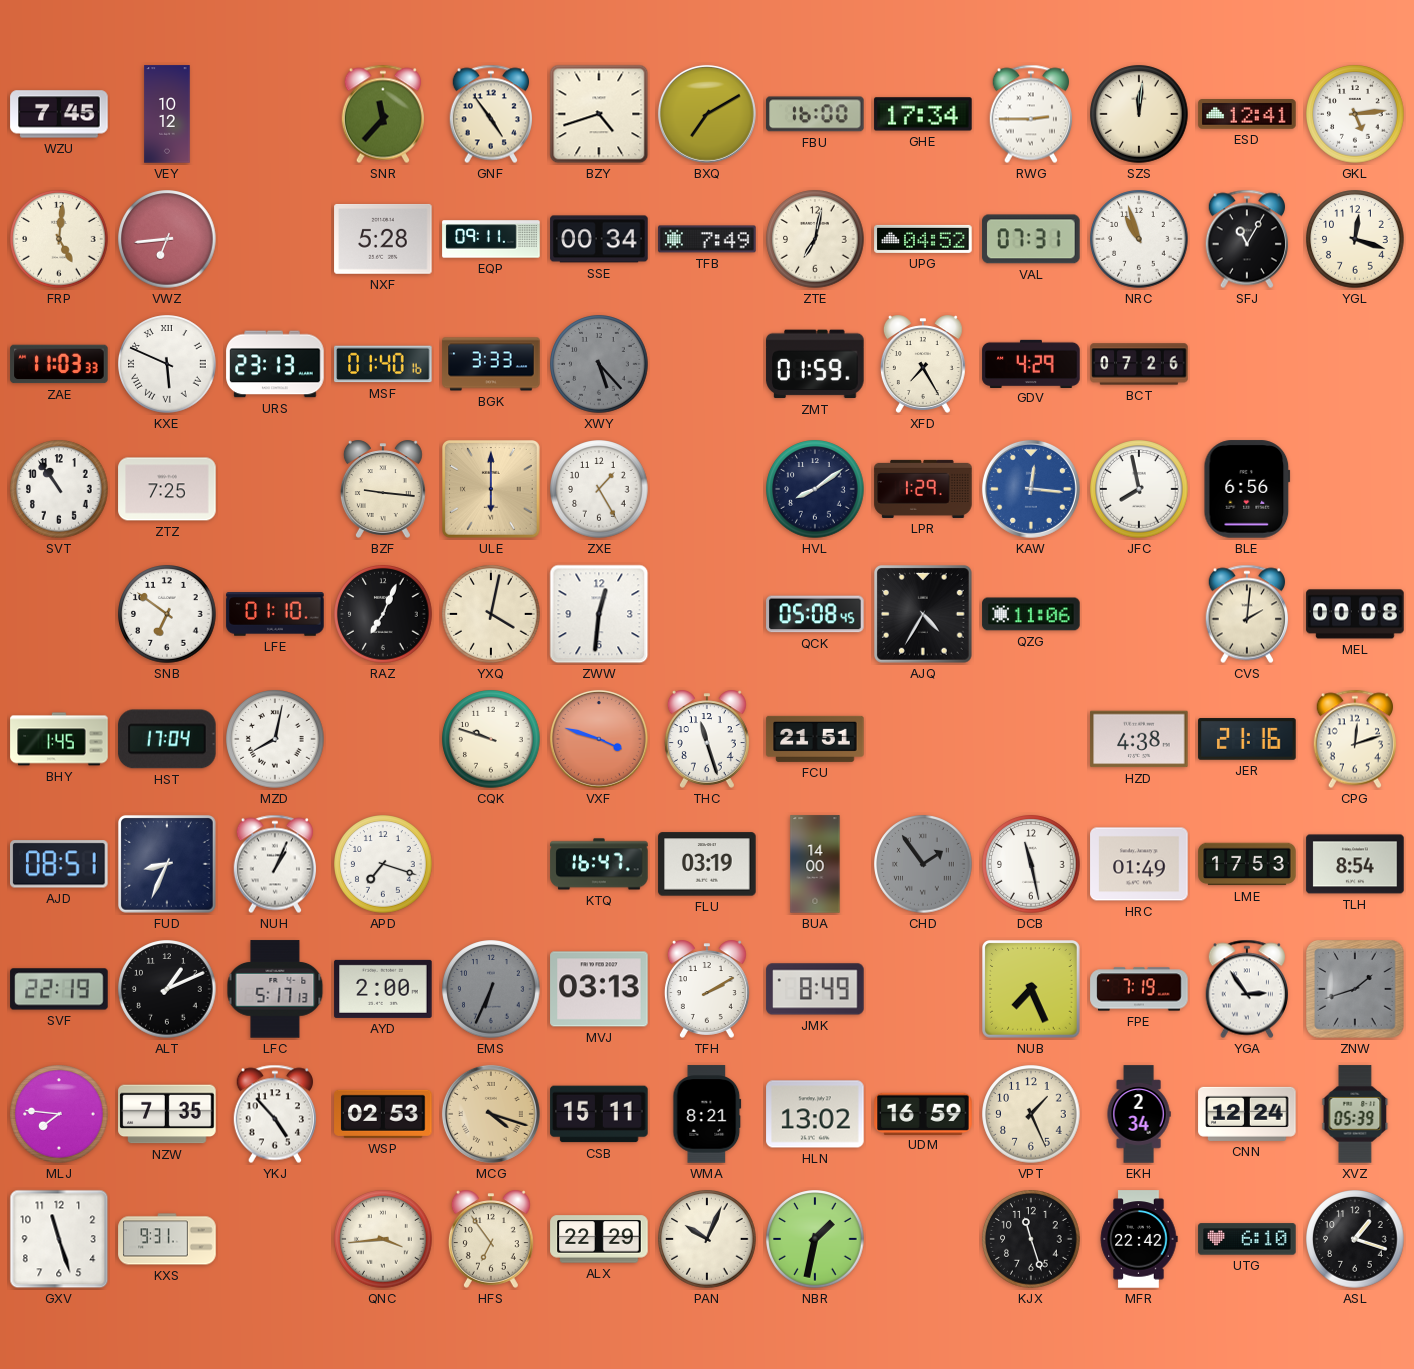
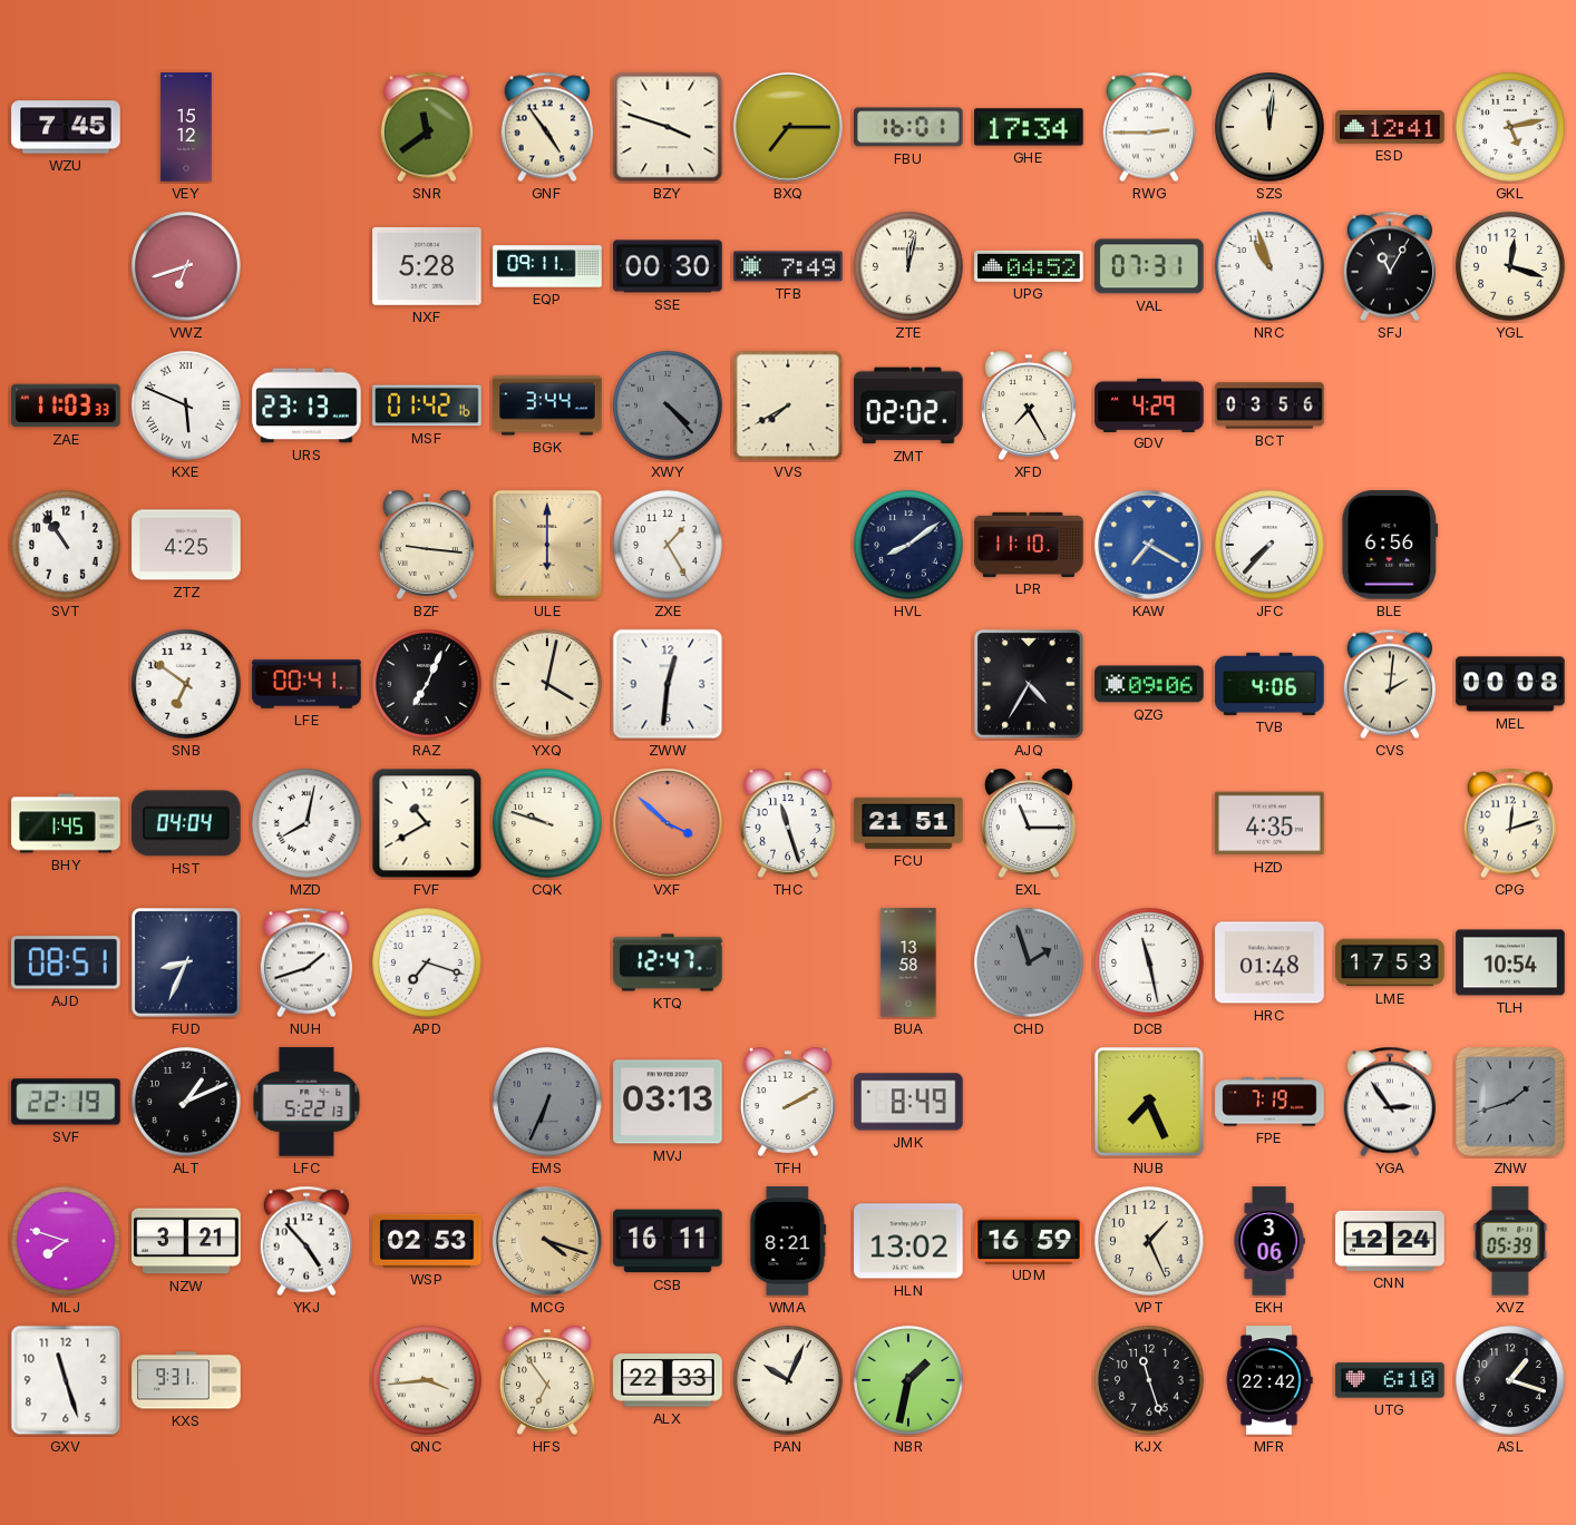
VEY: 10:12 -> 15:12 (186, 127)
SNR: 11:37 -> 11:39 (426, 127)
BZY: 4:42 -> 3:48 (668, 127)
BXQ: 7:10 -> 7:15 (788, 127)
FBU: 16:00 -> 16:01 (908, 127)
GKL: 5:14 -> 5:13 (1510, 127)
FRP: 5:01 -> none (59, 239)
VWZ: 6:44 -> 6:42 (186, 266)
SSE: 00:34 -> 00:30 (668, 266)
ZTE: 7:02 -> 12:02 (908, 266)
MSF: 01:40 -> 01:42 (427, 405)
BGK: 3:33 -> 3:44 (547, 405)
XWY: 5:23 -> 4:23 (668, 405)
VVS: none -> 7:40 (788, 405)
ZMT: 01:59 -> 02:02 (908, 405)
BCT: 07:26 -> 03:56 (1269, 405)
ZTZ: 7:25 -> 4:25 (186, 545)
LPR: 1:29 -> 11:10 (1029, 545)
KAW: 12:16 -> 7:20 (1149, 545)
JFC: 7:58 -> 7:37 (1269, 545)
LFE: 01:10 -> 00:41 (307, 684)
QCK: 05:08 -> none (815, 614)
QZG: 11:06 -> 09:06 (1149, 684)
TVB: none -> 4:06 (1269, 684)
HST: 17:04 -> 04:04 (186, 823)
FVF: none -> 10:40 (427, 823)
VXF: 3:48 -> 3:52 (668, 823)
EXL: none -> 11:15 (1029, 823)
HZD: 4:38 -> 4:35 (1269, 823)
JER: 21:16 -> none (1247, 739)
NUH: 1:04 -> 1:42 (305, 962)
KTQ: 16:47 -> 12:47 (668, 962)
FLU: 03:19 -> none (707, 864)
BUA: 14:00 -> 13:58 (908, 962)
CHD: 1:54 -> 1:57 (1029, 962)
HRC: 01:49 -> 01:48 (1269, 962)
TLH: 8:54 -> 10:54 (1510, 962)
LFC: 5:17 -> 5:22 (307, 1102)
AYD: 2:00 -> none (383, 989)
MLJ: 7:46 -> 7:48 (66, 1241)
NZW: 7:35 -> 3:21 (186, 1241)
CSB: 15:11 -> 16:11 (668, 1241)
EKH: 2:34 -> 3:06 (1269, 1241)
ALX: 22:29 -> 22:33 (668, 1380)
